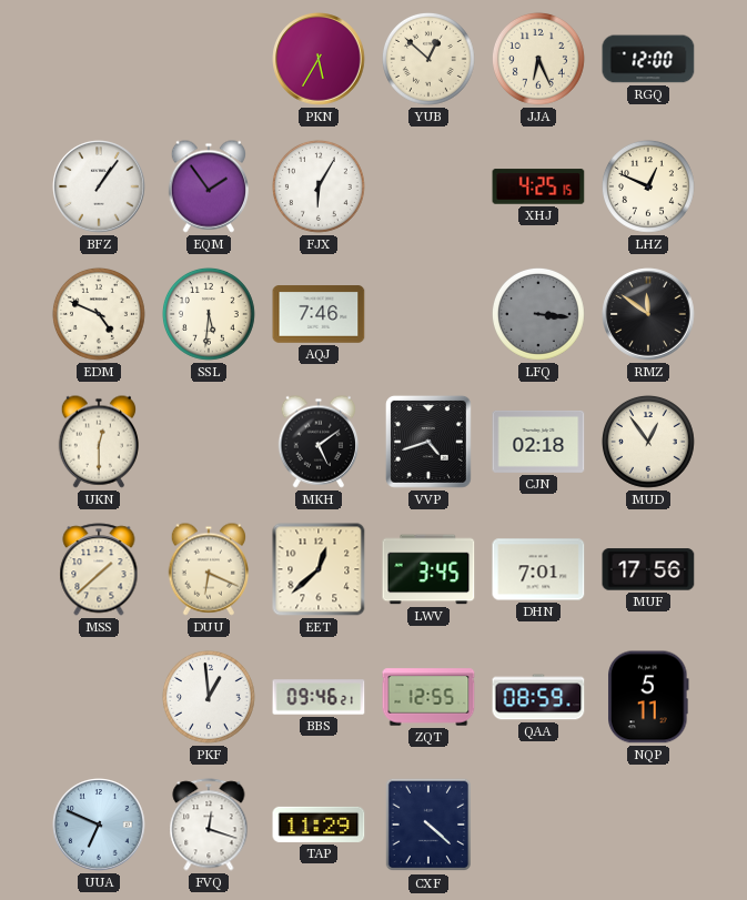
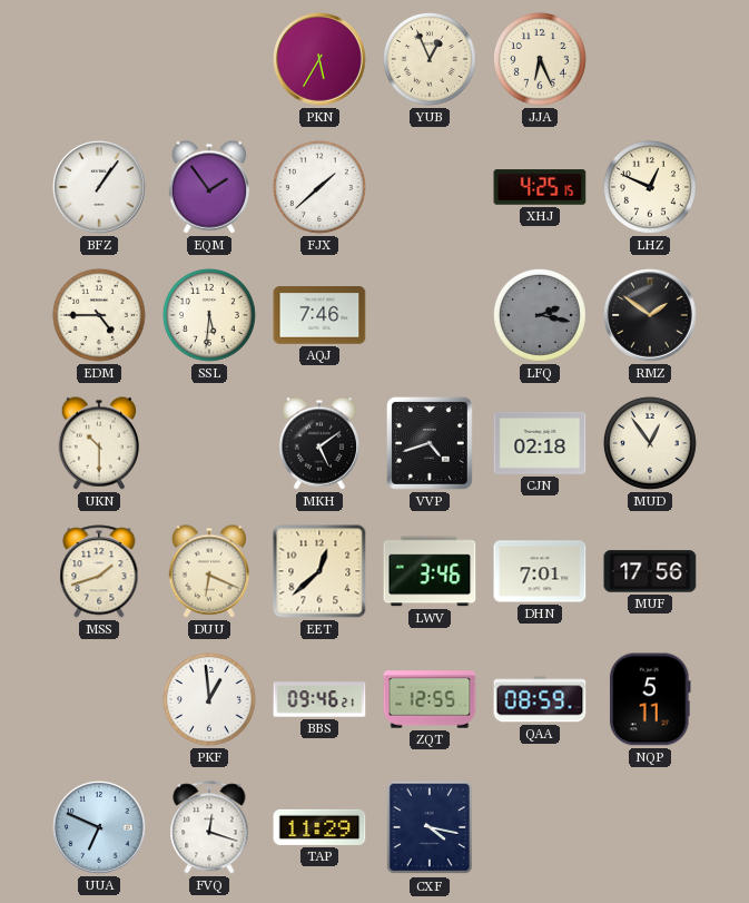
YUB: 12:52 -> 12:56 (430, 59)
RGQ: 12:00 -> none (648, 59)
FJX: 6:05 -> 1:38 (319, 187)
EDM: 4:49 -> 4:45 (99, 315)
LFQ: 3:16 -> 2:17 (540, 315)
RMZ: 11:51 -> 1:51 (650, 315)
UKN: 12:30 -> 10:30 (98, 443)
MSS: 1:38 -> 1:42 (99, 571)
LWV: 3:45 -> 3:46 (430, 571)
CXF: 4:22 -> 4:17 (428, 827)
